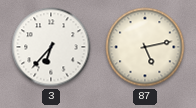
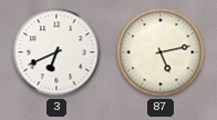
3: 6:37 -> 6:41 (56, 52)
